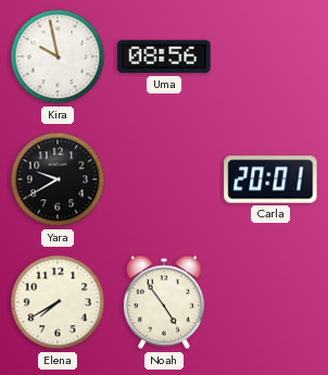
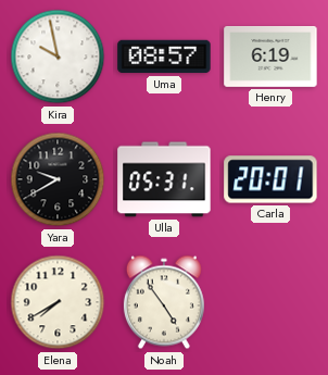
Uma: 08:56 -> 08:57 (164, 57)
Henry: none -> 6:19 (270, 58)
Ulla: none -> 05:31 (164, 179)
